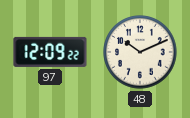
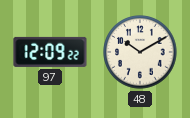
48: 10:11 -> 10:10 (140, 52)
